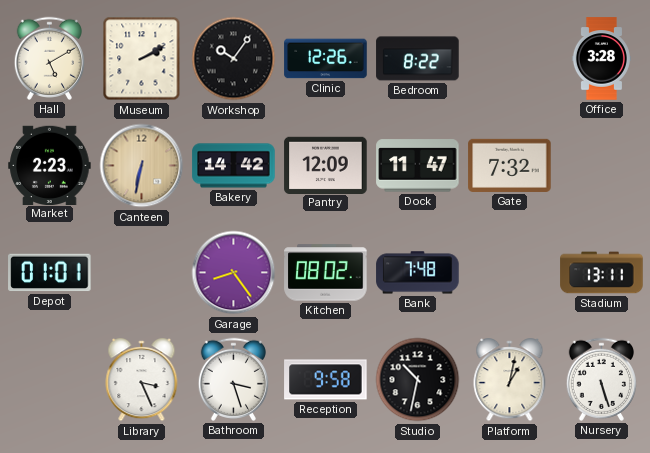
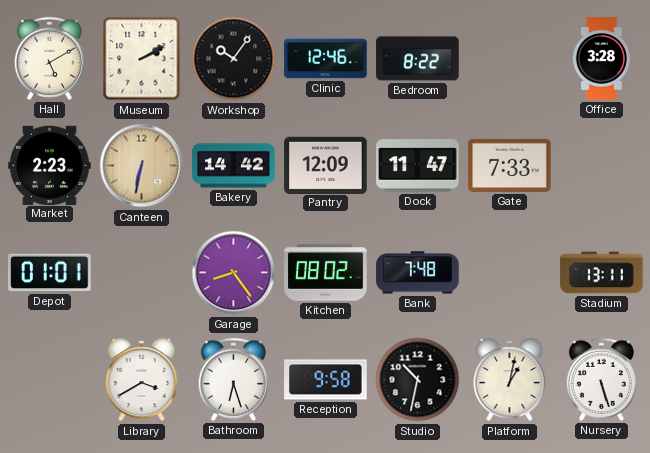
Clinic: 12:26 -> 12:46 (326, 59)
Gate: 7:32 -> 7:33 (510, 165)
Library: 3:26 -> 3:40 (142, 380)
Bathroom: 3:27 -> 6:27 (233, 379)
